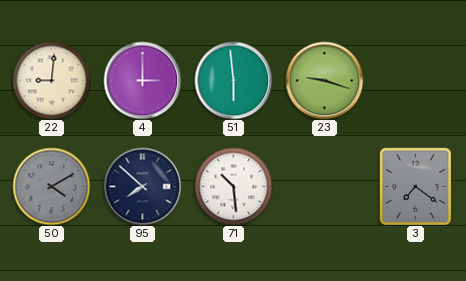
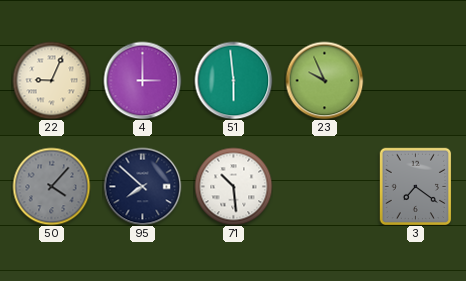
22: 9:01 -> 9:04 (51, 80)
23: 9:18 -> 9:56 (324, 80)
50: 4:10 -> 4:07 (51, 186)
